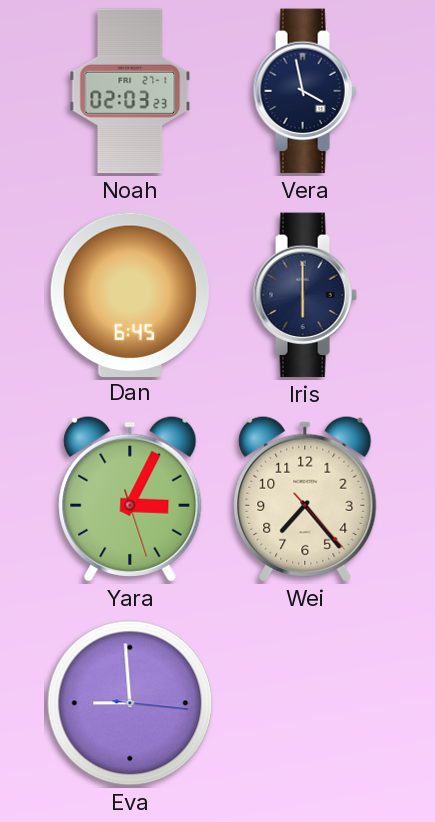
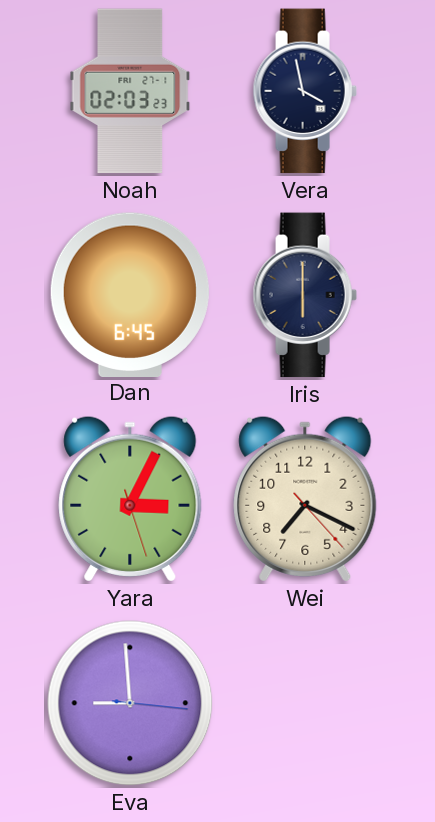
Wei: 7:23 -> 7:19 (305, 499)
